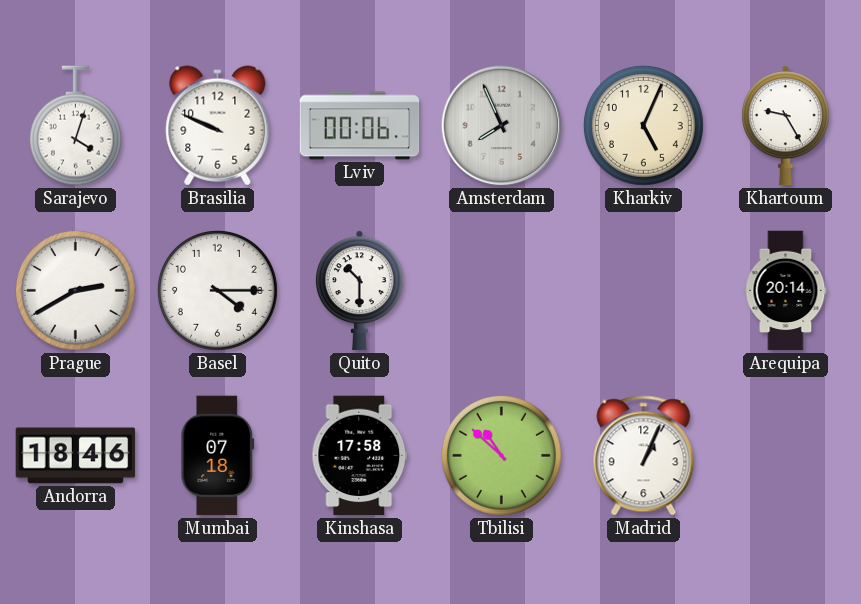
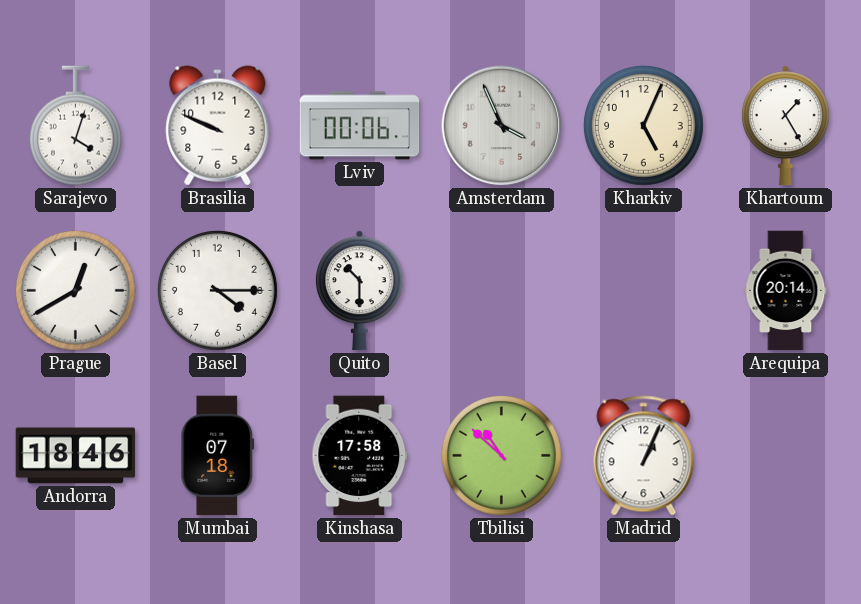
Amsterdam: 7:56 -> 3:56 (502, 126)
Khartoum: 9:25 -> 1:25 (785, 126)
Prague: 2:40 -> 12:40 (75, 290)
